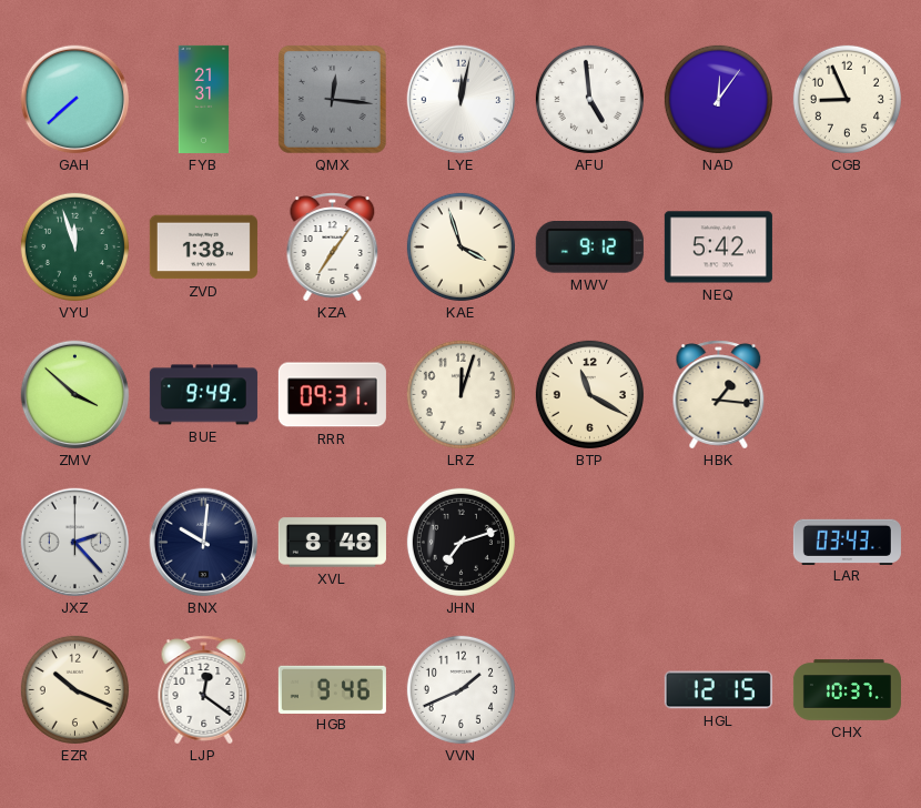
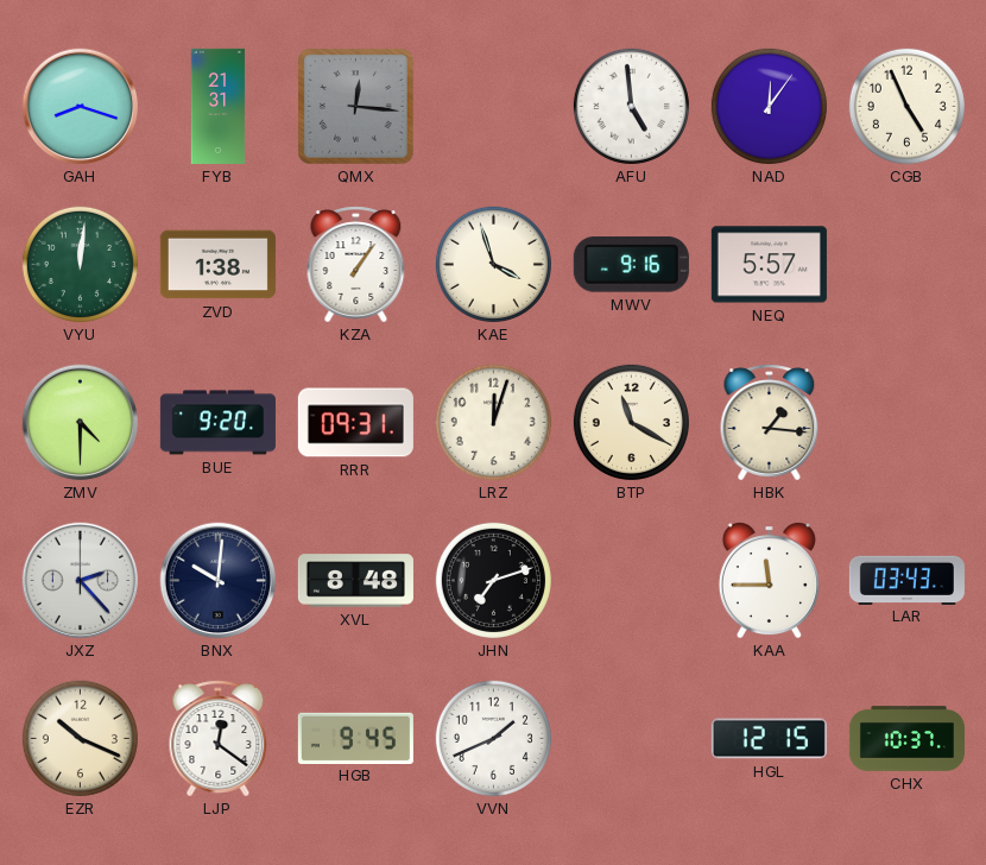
GAH: 7:38 -> 8:18 (81, 107)
LYE: 12:02 -> none (462, 100)
CGB: 8:56 -> 4:56 (906, 106)
VYU: 11:57 -> 12:01 (80, 264)
KZA: 7:06 -> 1:06 (356, 265)
MWV: 9:12 -> 9:16 (631, 265)
NEQ: 5:42 -> 5:57 (769, 265)
ZMV: 3:52 -> 4:30 (81, 423)
BUE: 9:49 -> 9:20 (217, 423)
KAA: none -> 11:45 (769, 581)
HGB: 9:46 -> 9:45 (355, 738)
